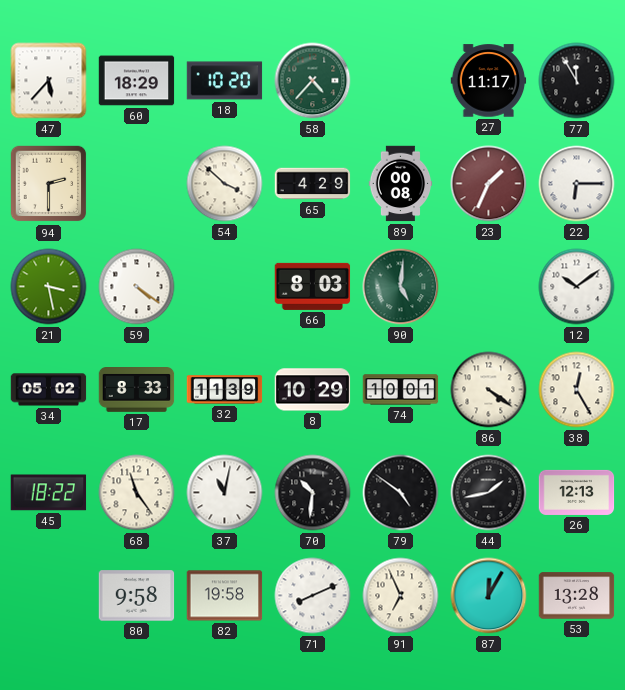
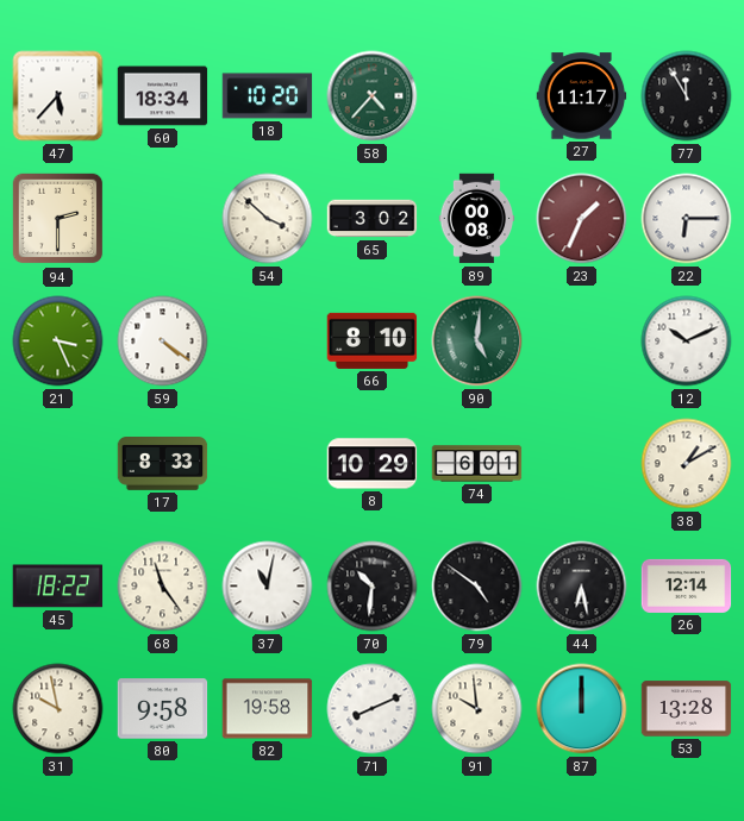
60: 18:29 -> 18:34 (163, 96)
65: 4:29 -> 3:02 (373, 219)
21: 3:28 -> 3:26 (58, 341)
66: 8:03 -> 8:10 (373, 340)
12: 10:09 -> 10:11 (687, 341)
34: 05:02 -> none (49, 390)
32: 11:39 -> none (225, 390)
74: 10:01 -> 6:01 (477, 464)
86: 4:21 -> none (489, 390)
38: 12:25 -> 1:10 (687, 464)
44: 1:43 -> 6:28 (582, 587)
26: 12:13 -> 12:14 (687, 585)
31: none -> 9:58 (58, 709)
91: 6:56 -> 9:59 (477, 709)
87: 12:05 -> 12:00 (582, 709)
